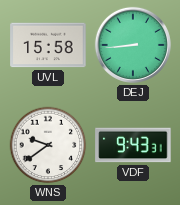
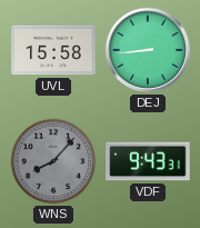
WNS: 9:39 -> 8:07 (53, 161)
WNS dial: white -> grey (53, 161)
